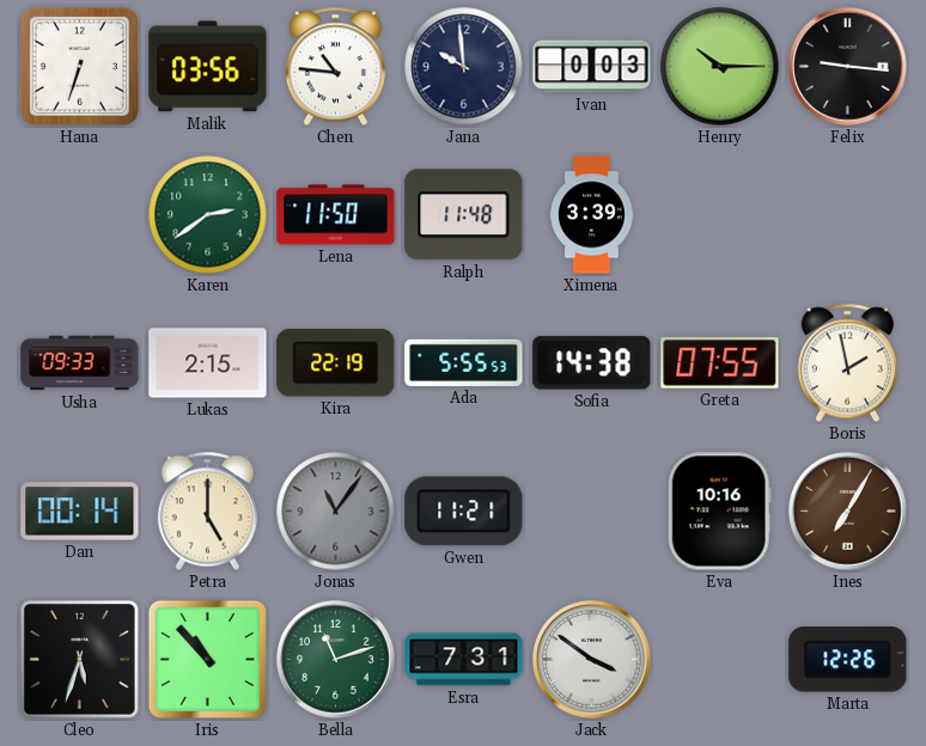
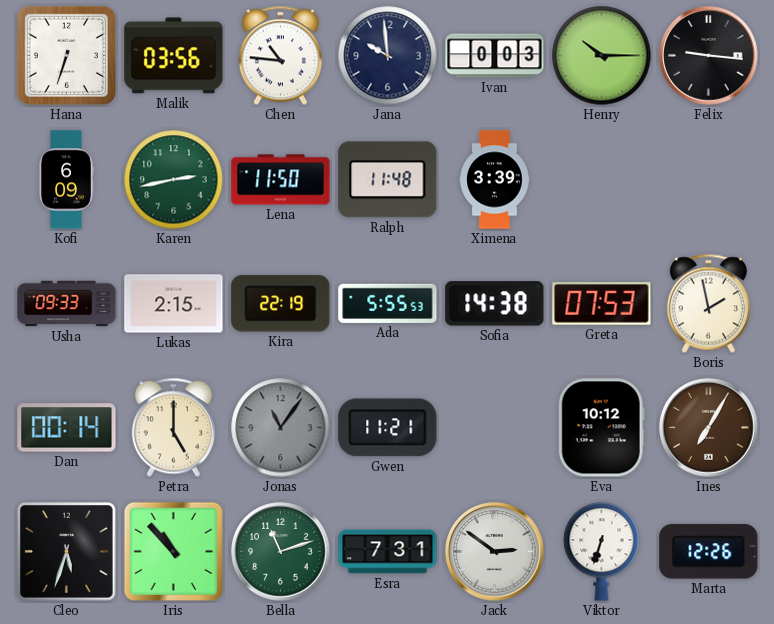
Kofi: none -> 6:09 (66, 180)
Karen: 2:39 -> 2:43 (174, 180)
Greta: 07:55 -> 07:53 (602, 304)
Eva: 10:16 -> 10:12 (601, 428)
Jack: 3:51 -> 2:51 (495, 552)
Viktor: none -> 6:33 (602, 552)
